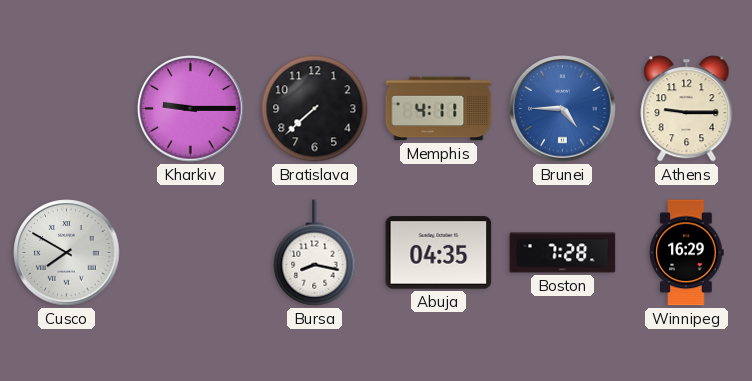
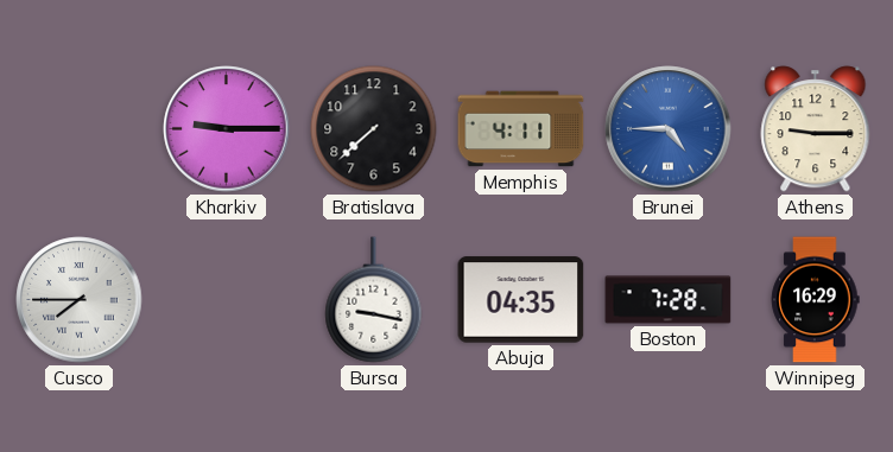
Cusco: 7:50 -> 7:45 (80, 300)
Bursa: 8:17 -> 9:17 (374, 300)
